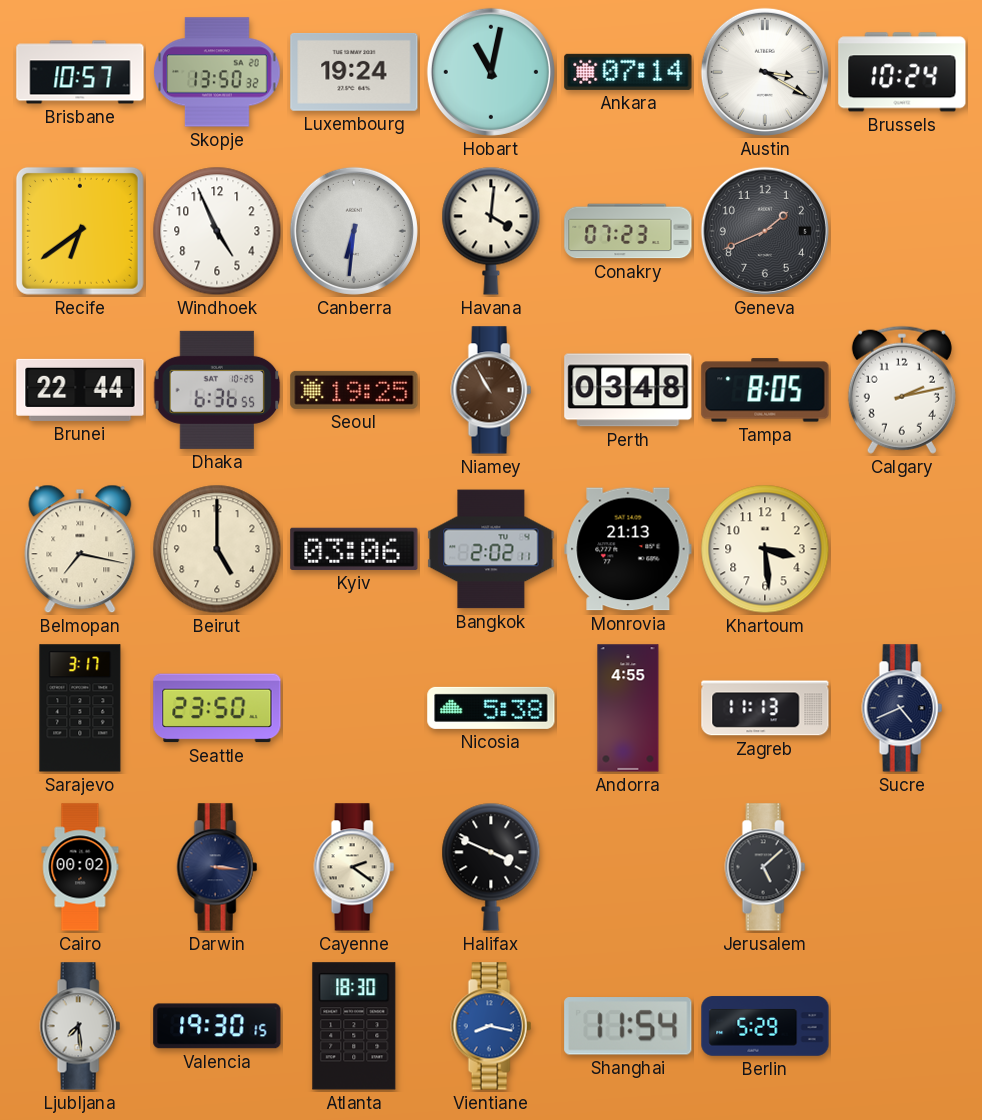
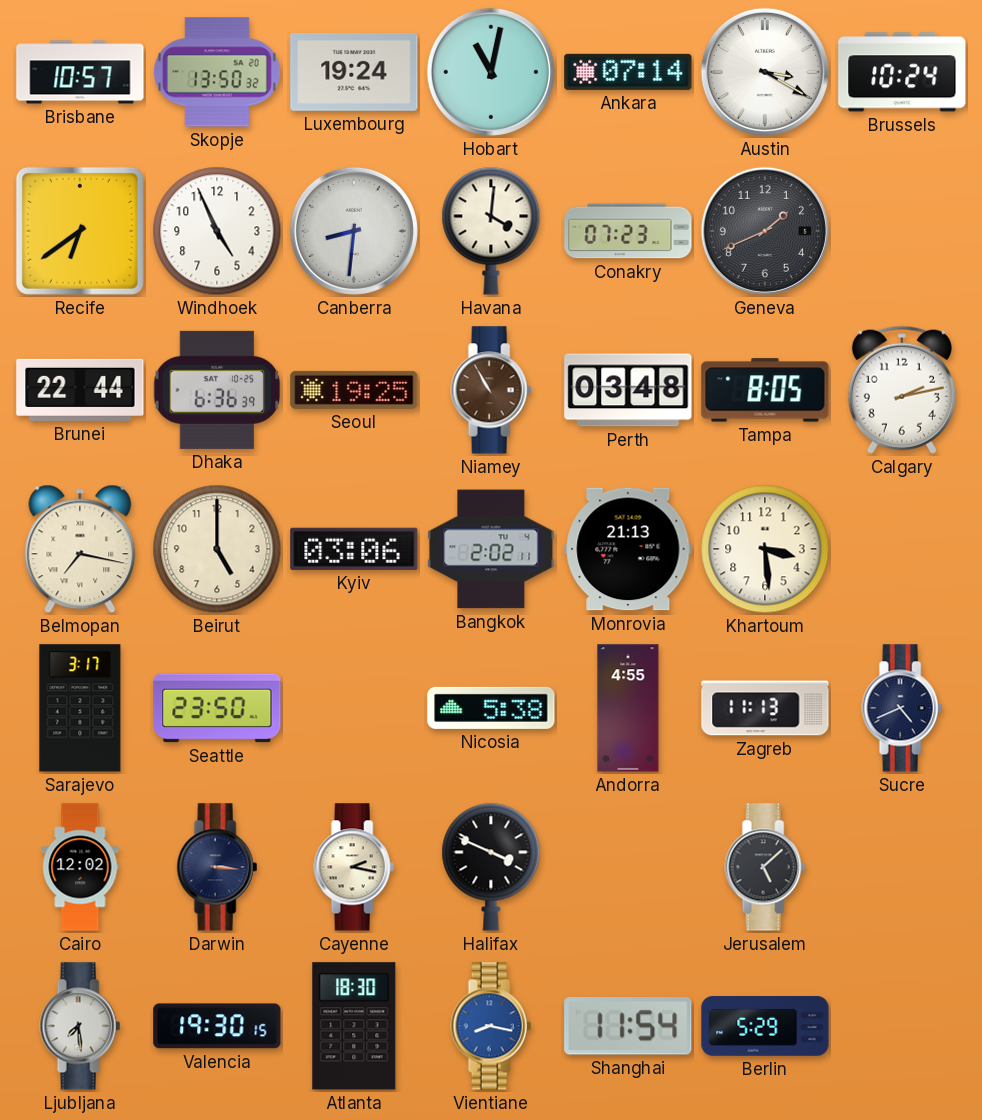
Canberra: 6:31 -> 8:31 (354, 231)
Dhaka: 6:36:55 -> 6:36:39 (217, 390)
Cairo: 00:02 -> 12:02 (80, 867)
Cayenne: 2:21 -> 2:17 (354, 867)
